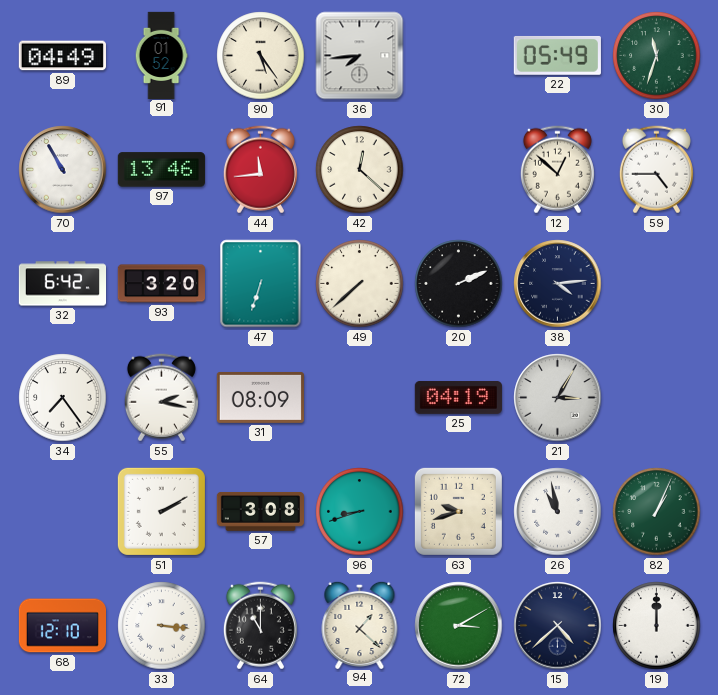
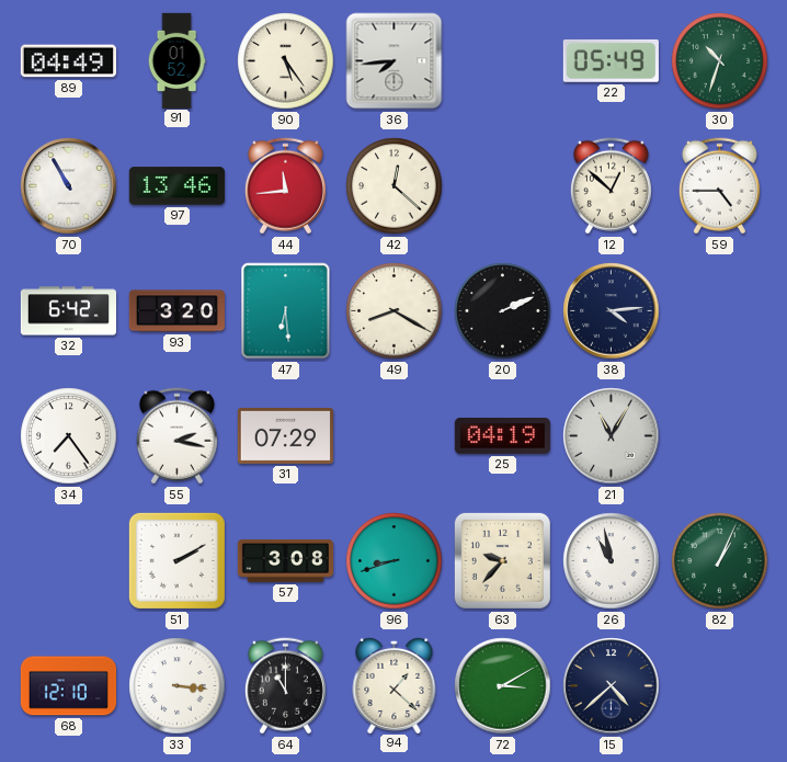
30: 11:33 -> 10:33 (720, 61)
47: 6:33 -> 6:29 (286, 311)
49: 7:38 -> 8:20 (395, 311)
31: 08:09 -> 07:29 (285, 435)
21: 3:05 -> 11:05 (612, 436)
63: 9:42 -> 9:37 (502, 560)
19: 12:00 -> none (657, 626)
